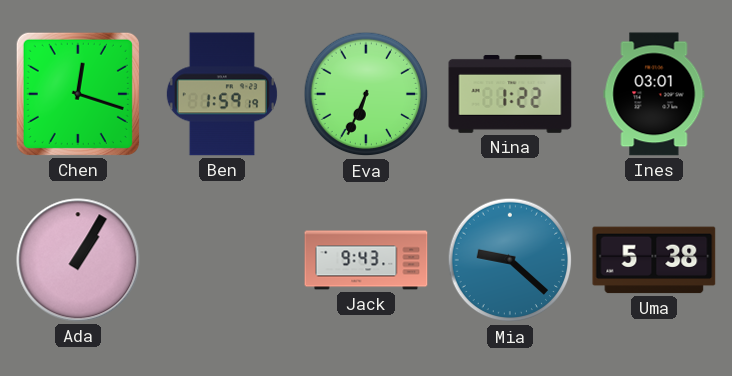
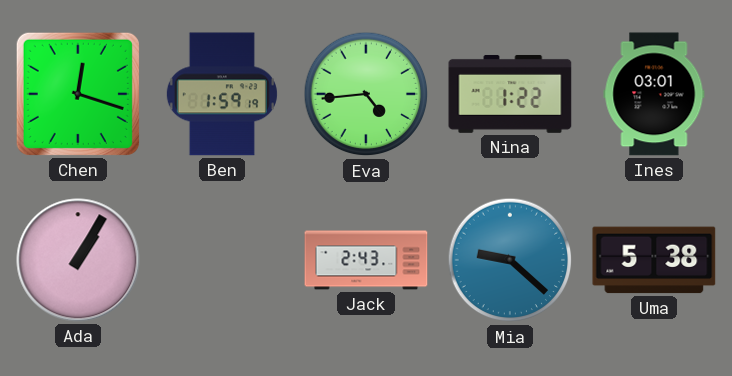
Eva: 6:34 -> 4:44 (366, 94)
Jack: 9:43 -> 2:43 (366, 260)
